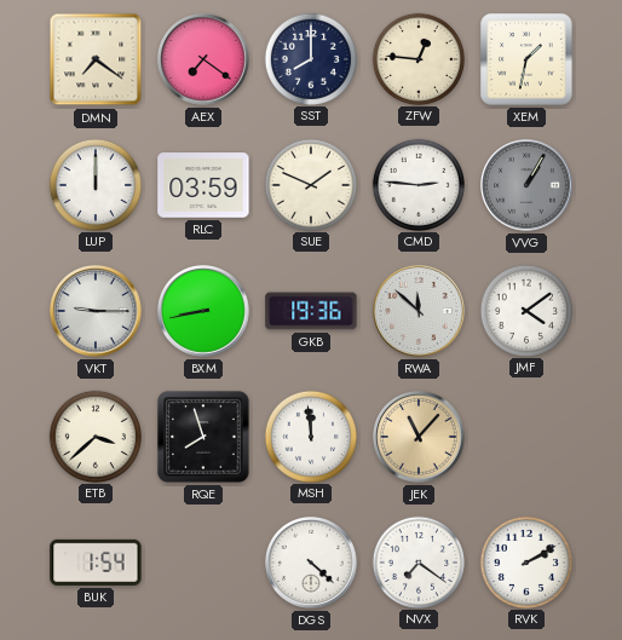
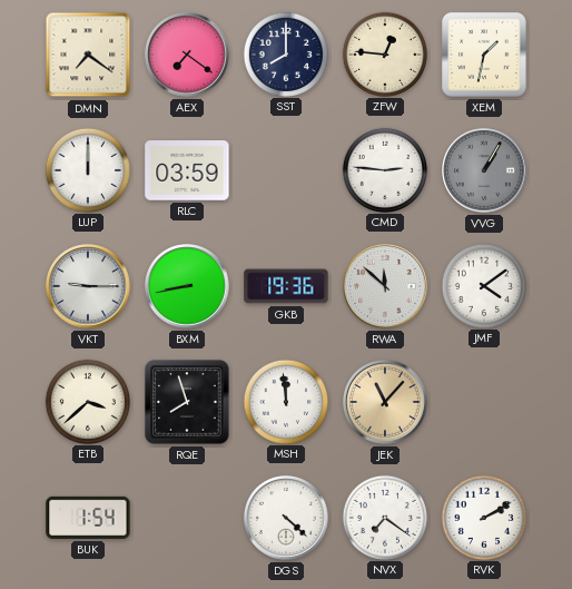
SUE: 1:49 -> none (310, 184)
